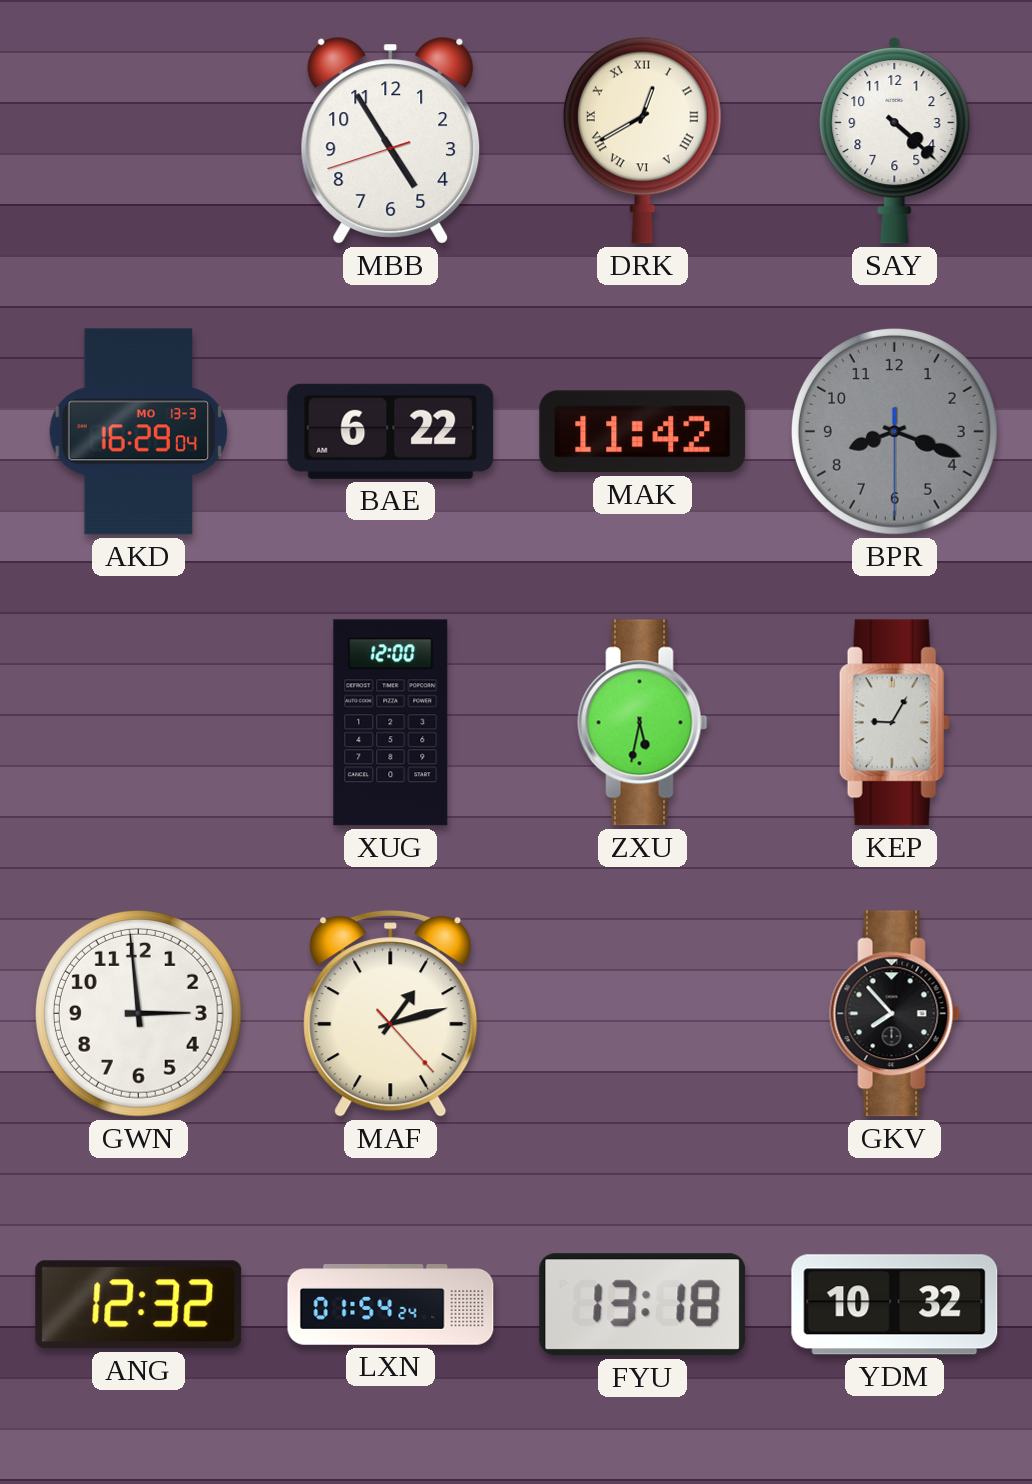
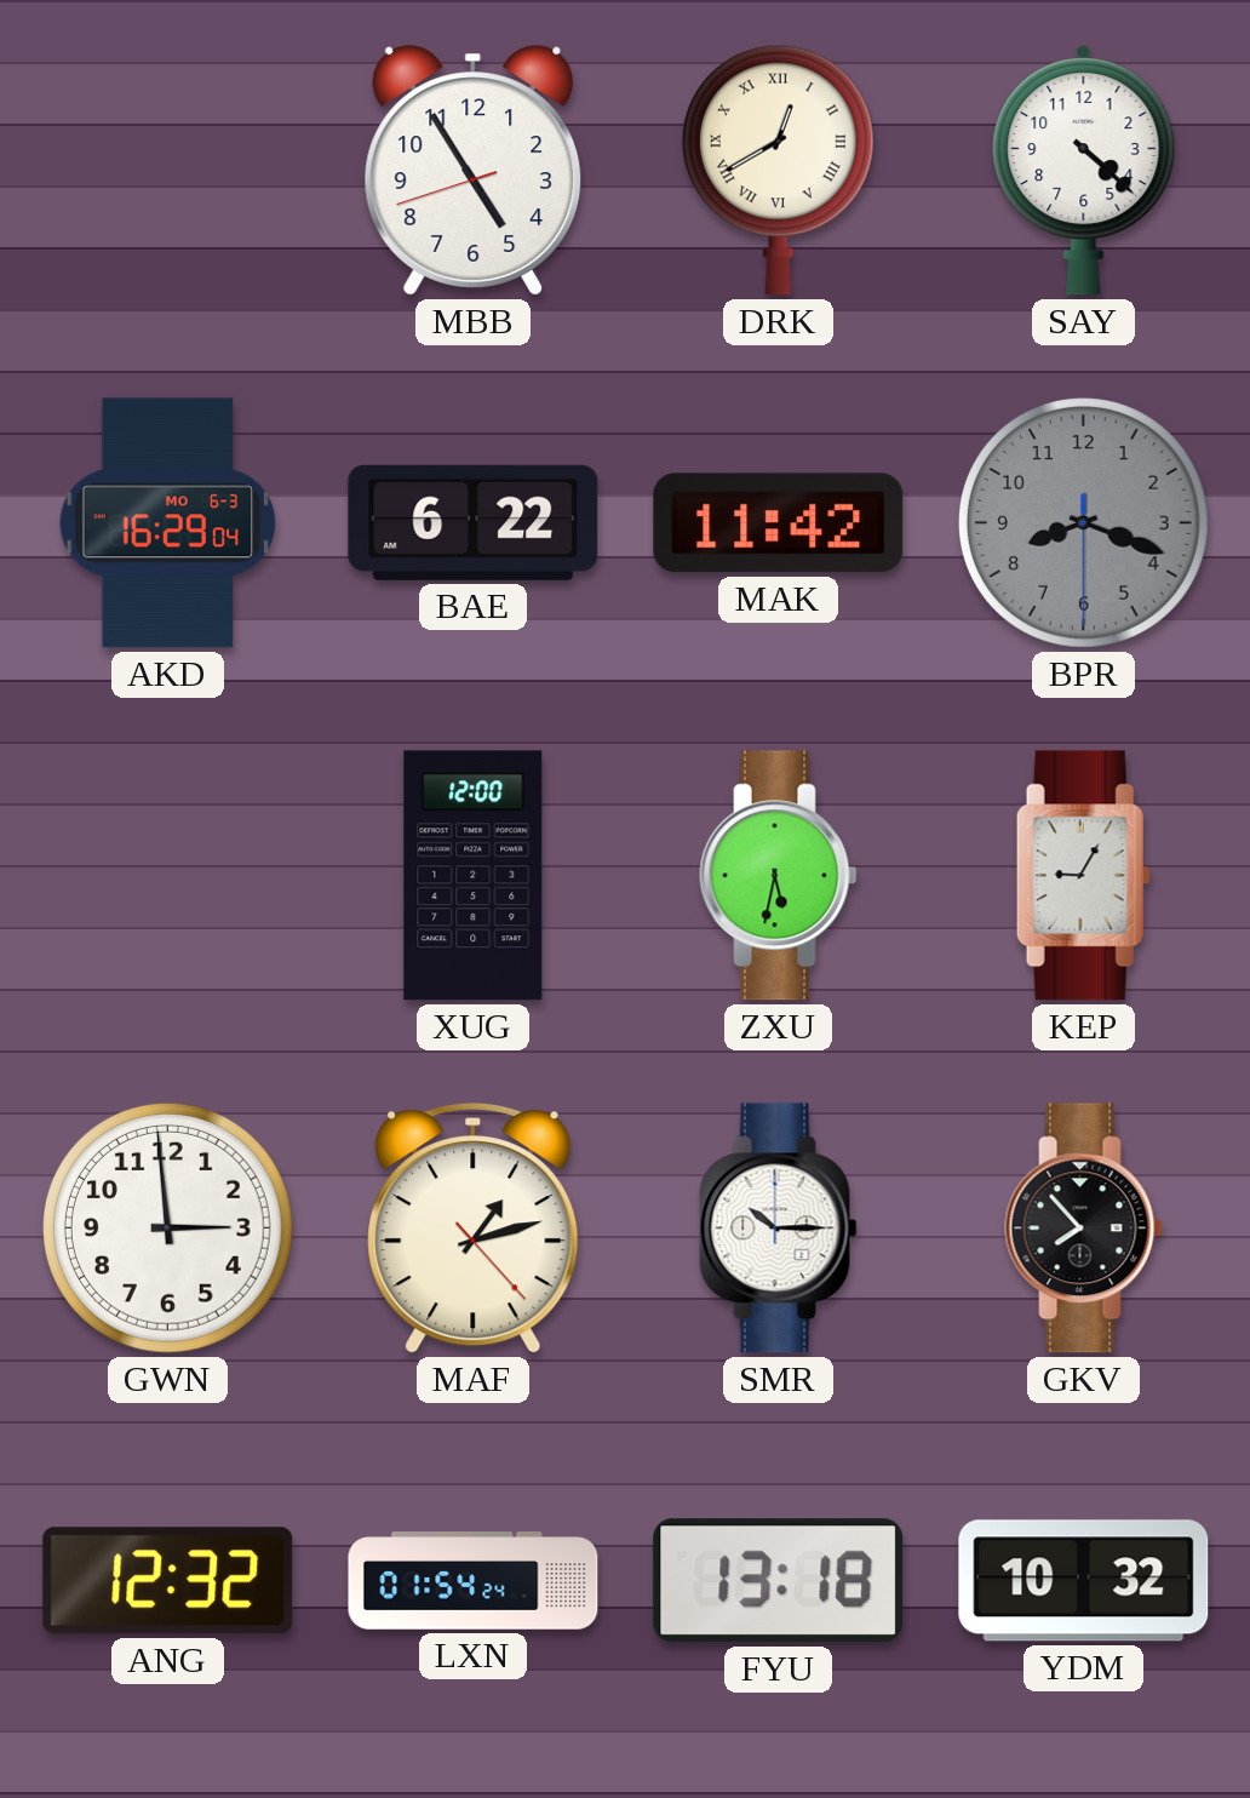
AKD date: MO 13-3 -> MO 6-3 (168, 523)
SMR: none -> 10:15 (779, 1229)
